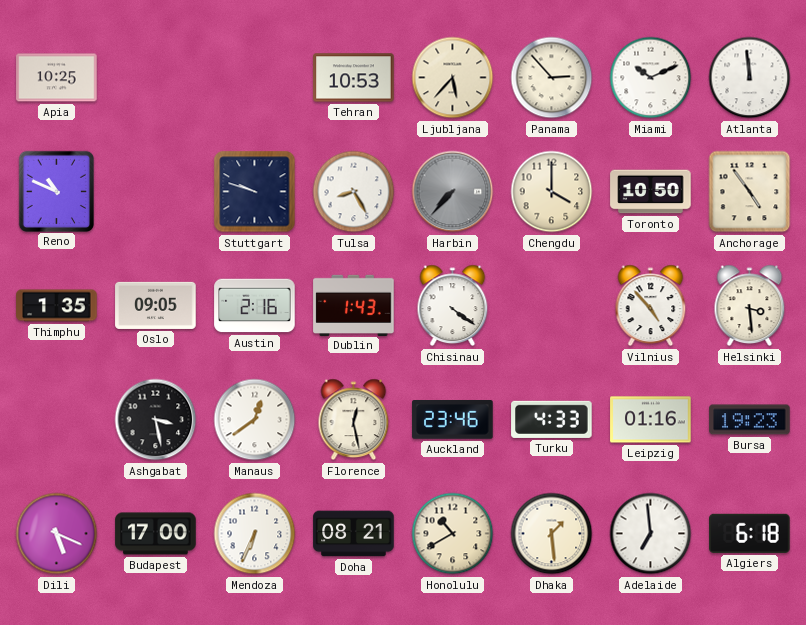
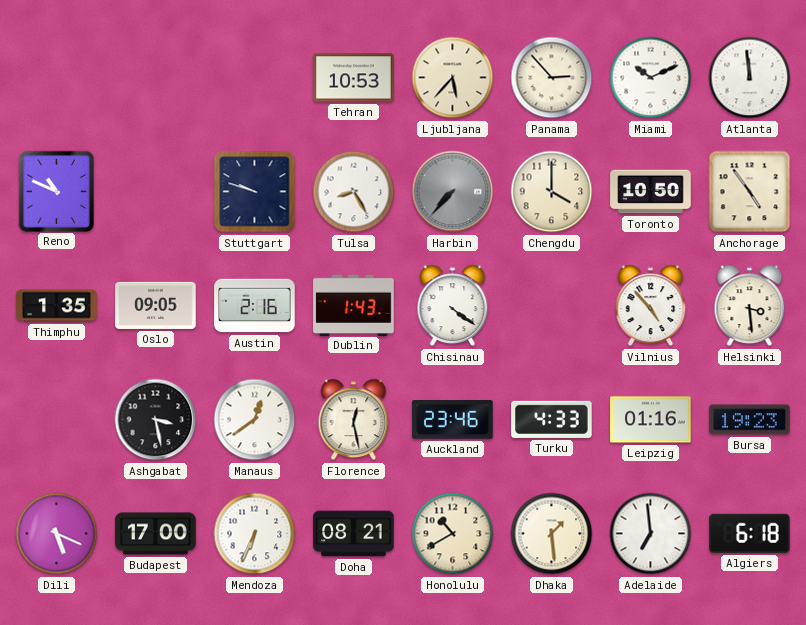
Apia: 10:25 -> none (57, 78)
